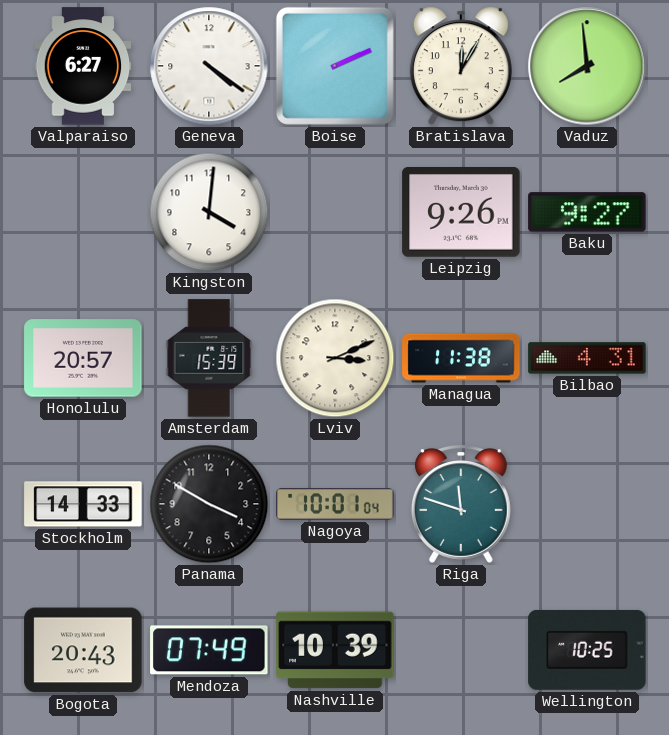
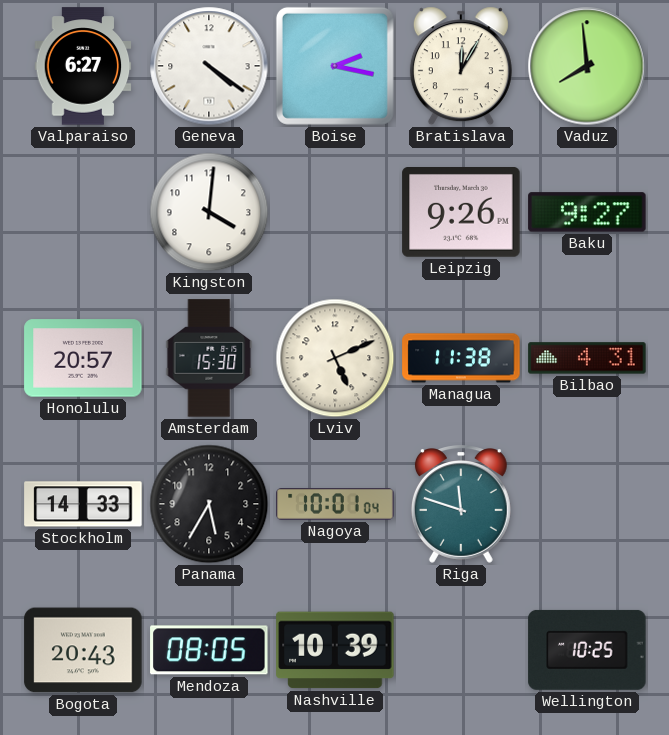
Boise: 2:11 -> 2:17 (335, 66)
Amsterdam: 15:39 -> 15:30 (209, 358)
Lviv: 3:11 -> 5:11 (335, 358)
Panama: 3:50 -> 5:35 (209, 504)
Mendoza: 07:49 -> 08:05 (209, 650)
